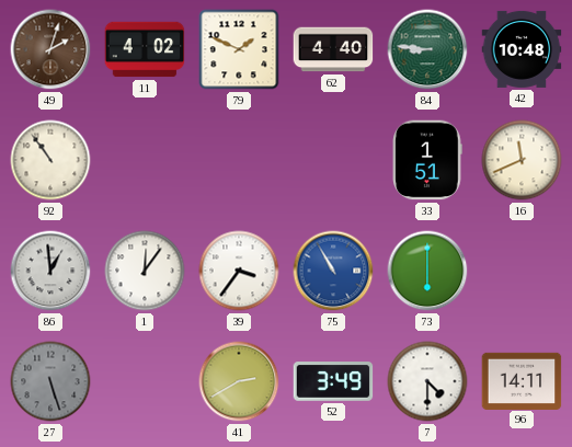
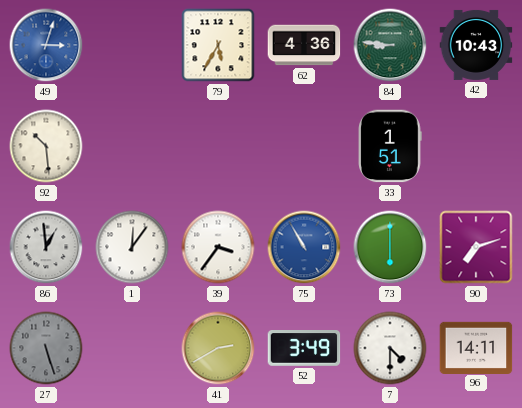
49: 2:03 -> 3:03 (46, 45)
49 dial: brown -> blue (46, 45)
11: 4:02 -> none (145, 49)
79: 1:49 -> 5:35 (218, 45)
62: 4:40 -> 4:36 (304, 45)
42: 10:48 -> 10:43 (476, 45)
92: 10:54 -> 10:29 (46, 146)
16: 11:41 -> none (522, 160)
90: none -> 7:12 (476, 247)
